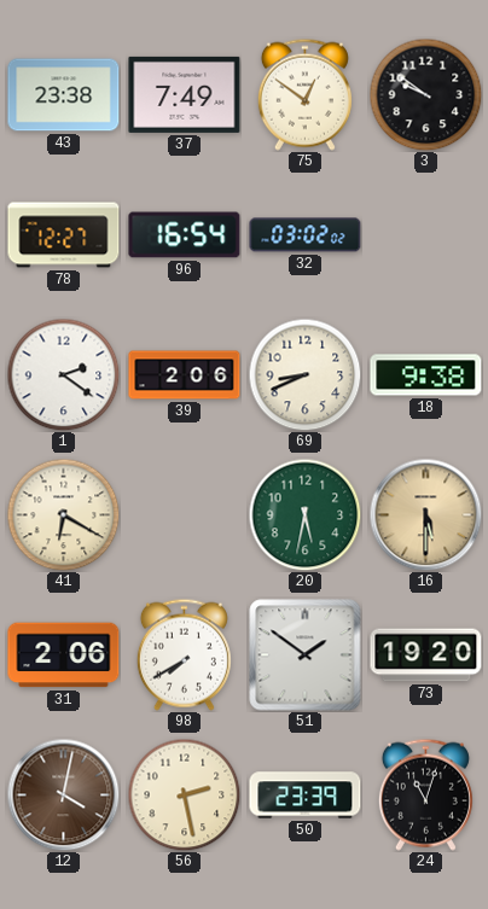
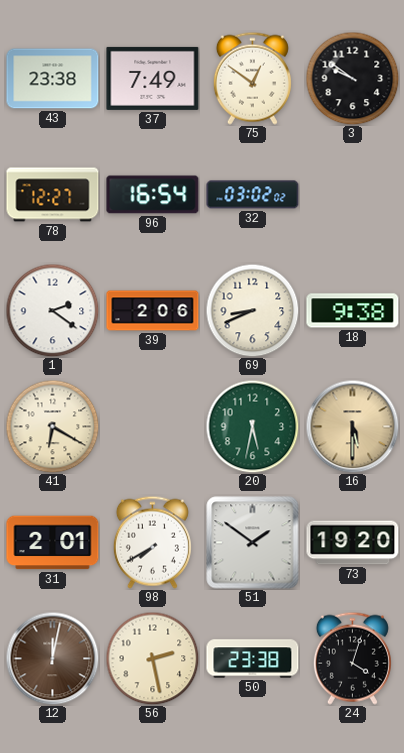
31: 2:06 -> 2:01 (53, 543)
12: 4:02 -> 12:02 (52, 658)
50: 23:39 -> 23:38 (253, 659)
24: 11:03 -> 4:03 (352, 658)
